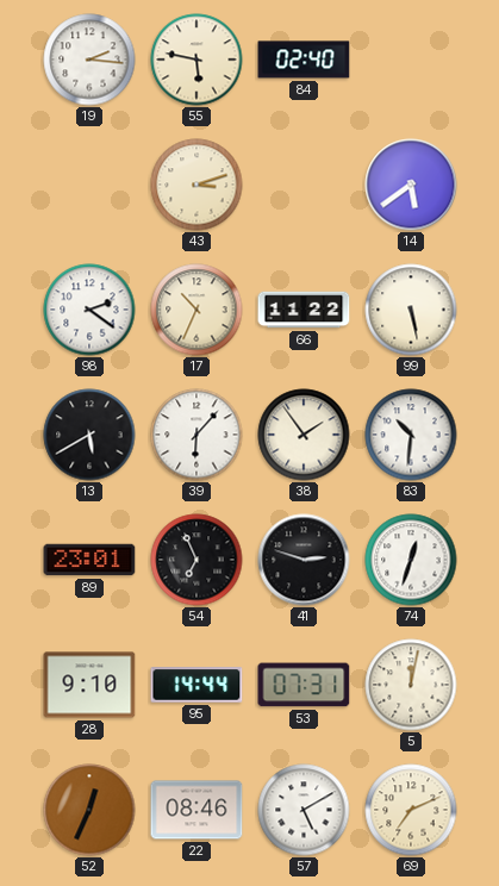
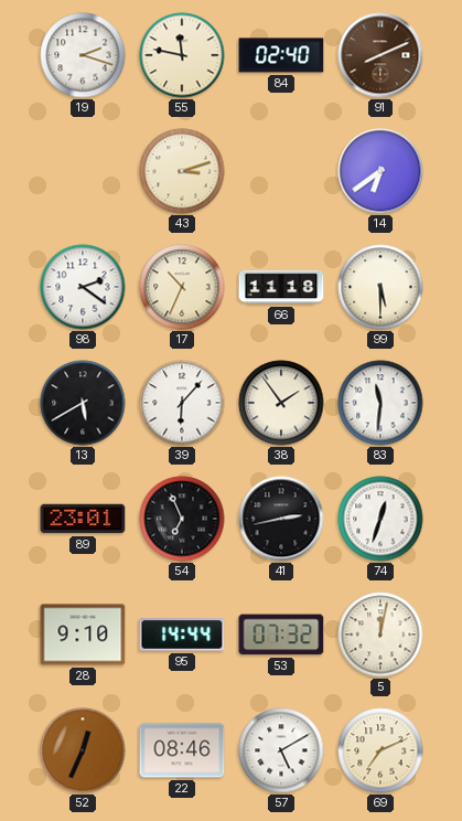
19: 2:16 -> 2:18 (83, 55)
55: 5:47 -> 11:47 (182, 55)
91: none -> 8:11 (380, 55)
14: 5:39 -> 6:39 (380, 171)
66: 11:22 -> 11:18 (281, 287)
99: 5:28 -> 5:30 (380, 287)
83: 10:31 -> 11:31 (380, 403)
41: 2:48 -> 2:43 (281, 519)
53: 07:31 -> 07:32 (281, 635)
